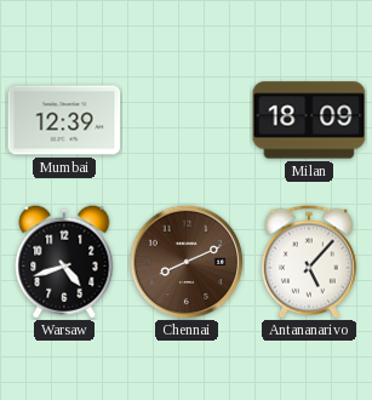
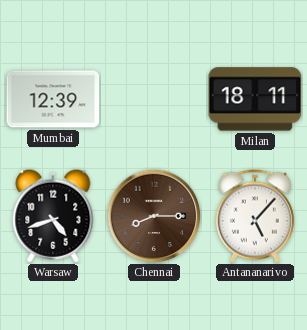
Milan: 18:09 -> 18:11 (255, 99)
Chennai: 8:11 -> 8:15 (154, 216)
